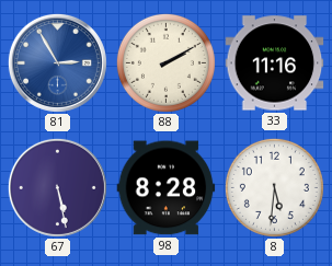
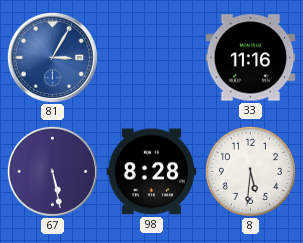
81: 2:55 -> 3:05 (52, 57)
88: 2:10 -> none (165, 62)
